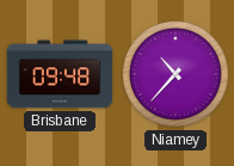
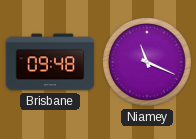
Niamey: 10:37 -> 11:19 (147, 62)
